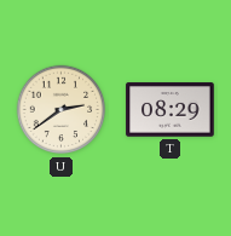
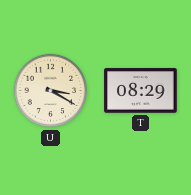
U: 2:39 -> 3:20 (51, 91)
